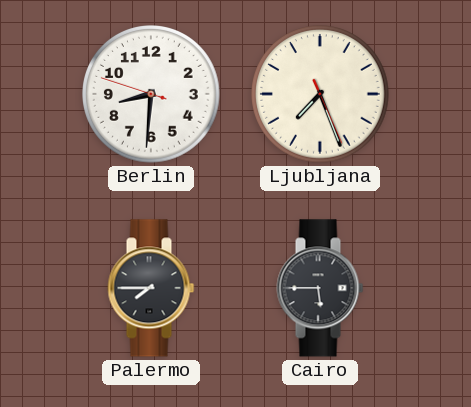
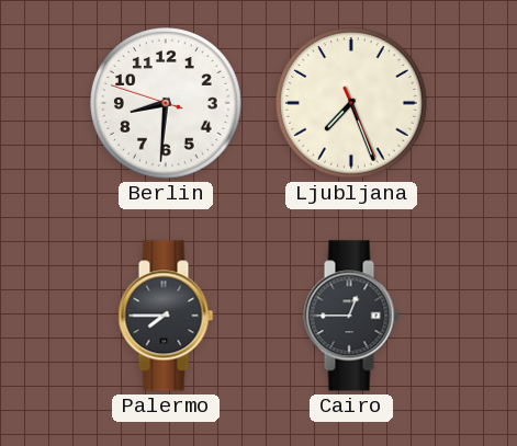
Cairo: 5:45 -> 12:45 (351, 316)
